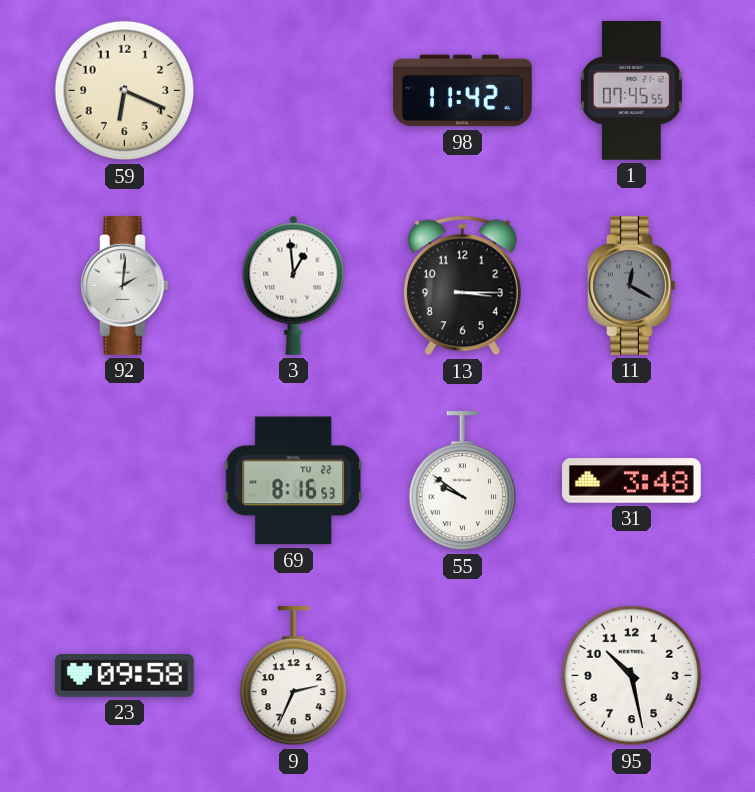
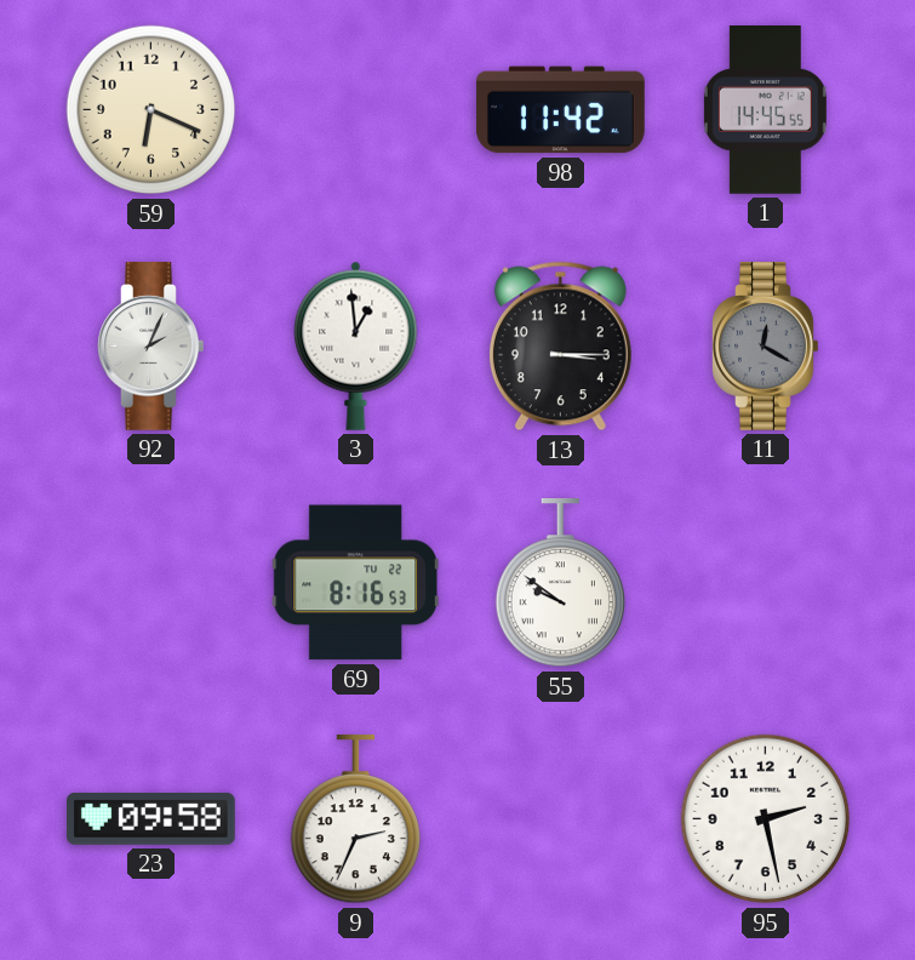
1: 07:45 -> 14:45 (765, 110)
92: 2:01 -> 2:04 (151, 347)
31: 3:48 -> none (632, 481)
95: 10:28 -> 2:28 (766, 819)
